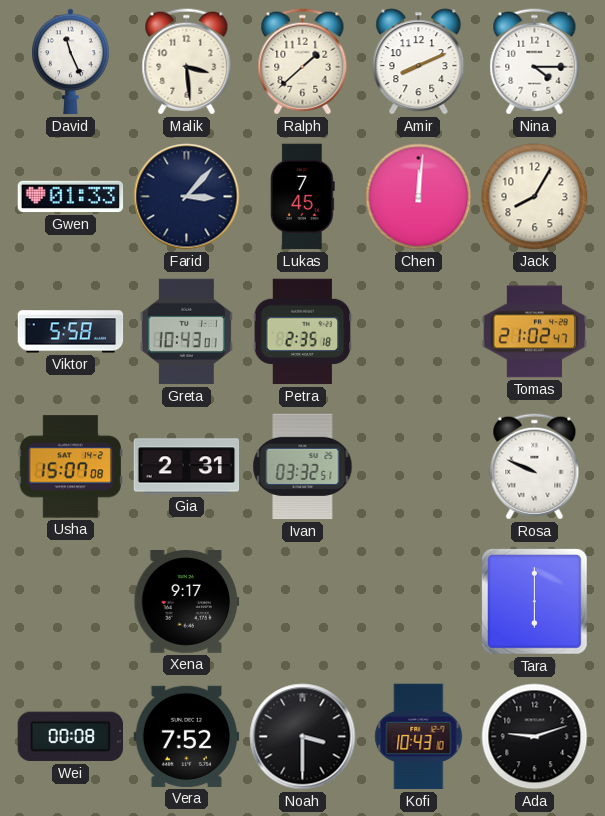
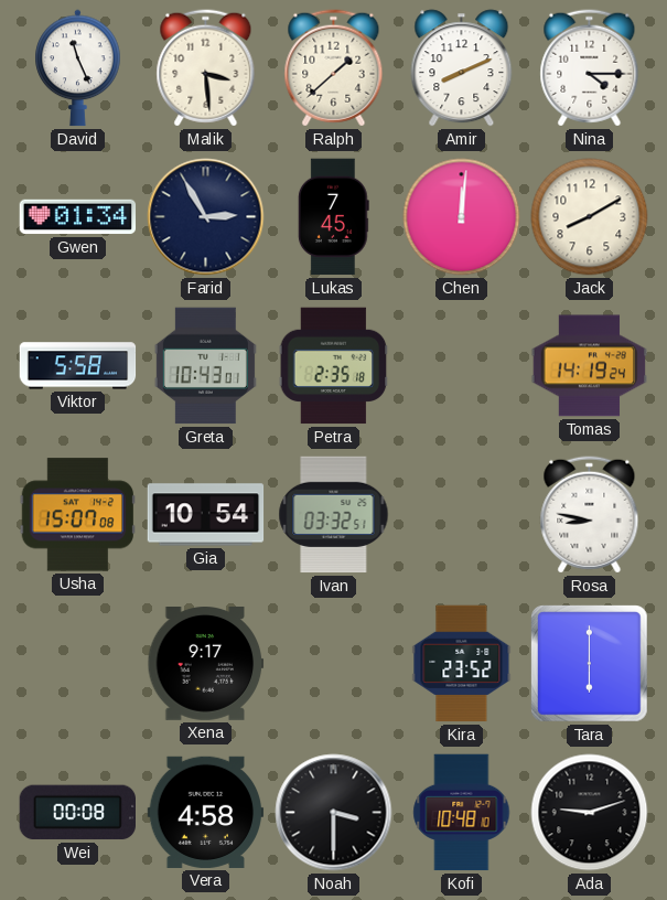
Gwen: 01:33 -> 01:34 (78, 217)
Farid: 3:07 -> 2:55 (206, 217)
Jack: 8:05 -> 8:10 (590, 217)
Tomas: 21:02 -> 14:19 (590, 366)
Gia: 2:31 -> 10:54 (206, 515)
Rosa: 9:49 -> 8:47 (590, 515)
Kira: none -> 23:52 (462, 664)
Vera: 7:52 -> 4:58 (206, 812)
Kofi: 10:43 -> 10:48 (462, 813)
